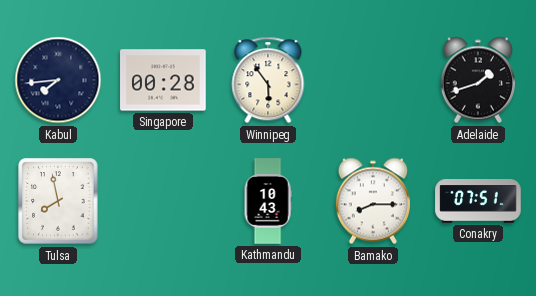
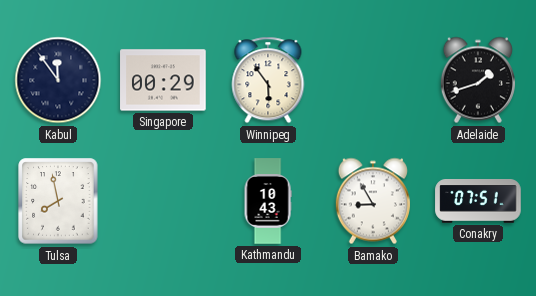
Kabul: 7:44 -> 11:54 (58, 80)
Singapore: 00:28 -> 00:29 (163, 80)
Bamako: 8:15 -> 8:55 (373, 201)
